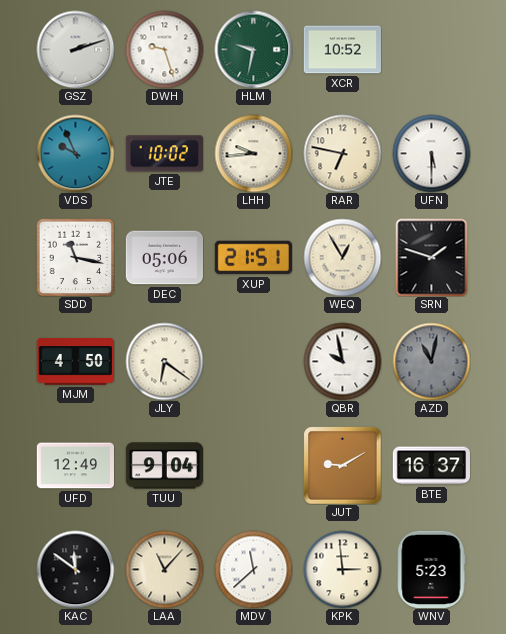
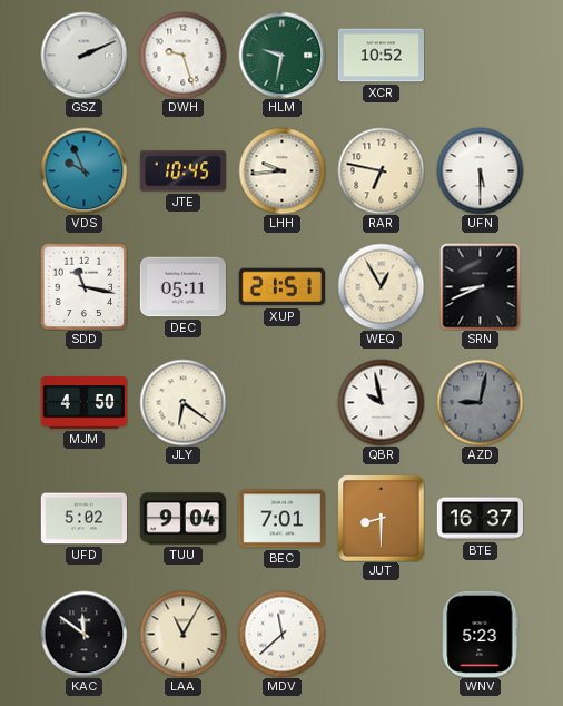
GSZ: 2:12 -> 2:11 (83, 55)
JTE: 10:02 -> 10:45 (182, 171)
DEC: 05:06 -> 05:11 (182, 287)
SRN: 1:48 -> 8:41 (481, 286)
AZD: 11:02 -> 9:02 (480, 402)
UFD: 12:49 -> 5:02 (83, 519)
BEC: none -> 7:01 (281, 519)
JUT: 9:10 -> 8:30 (381, 518)
LAA: 11:07 -> 11:05 (182, 634)
KPK: 2:59 -> none (342, 569)
